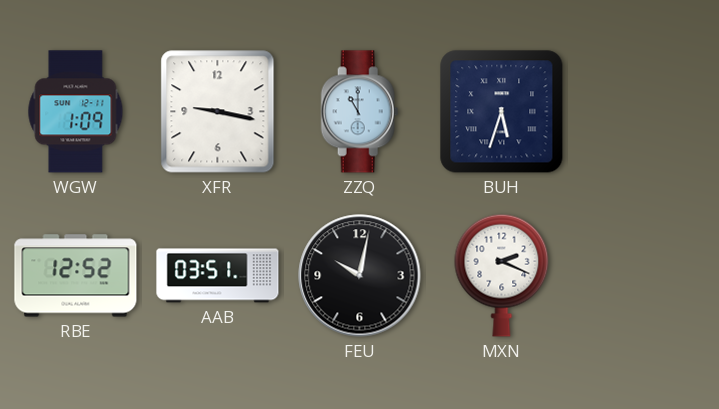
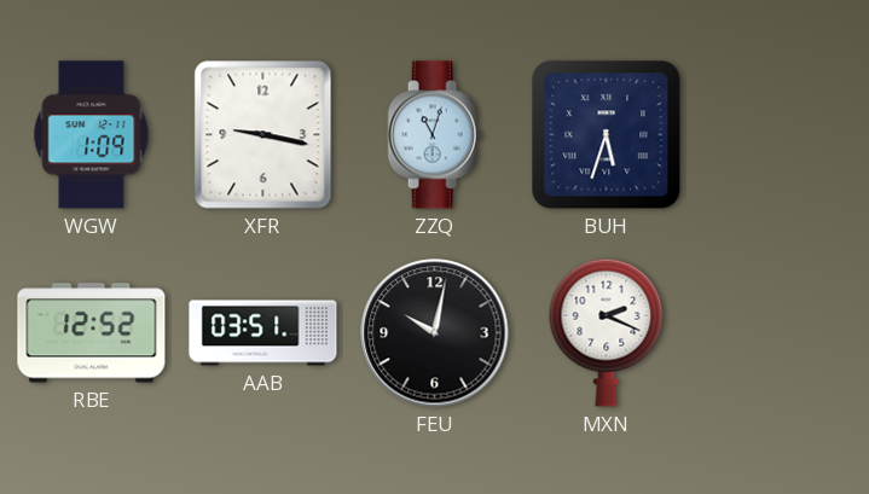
ZZQ: 11:00 -> 11:03 (435, 135)
